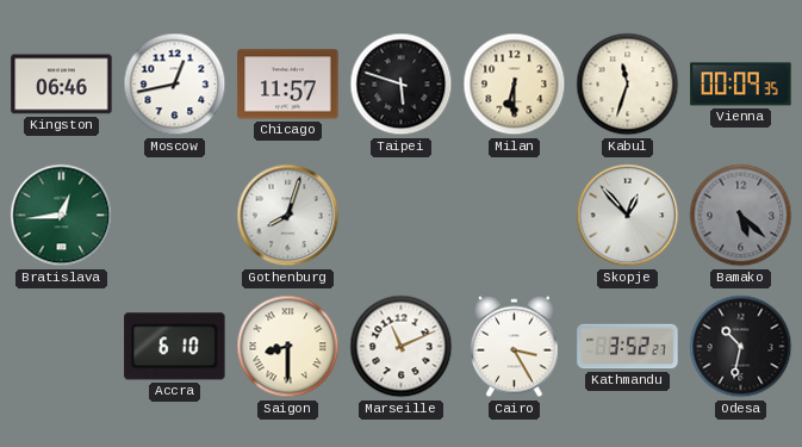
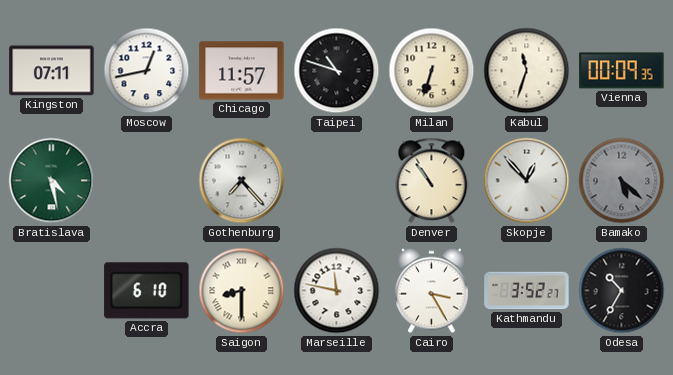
Kingston: 06:46 -> 07:11 (52, 71)
Taipei: 5:48 -> 10:48 (337, 71)
Milan: 6:30 -> 6:33 (432, 71)
Bratislava: 12:44 -> 4:28 (52, 181)
Gothenburg: 8:03 -> 7:23 (242, 181)
Denver: none -> 10:54 (432, 181)
Marseille: 11:11 -> 11:47 (337, 291)
Odesa: 10:32 -> 10:35 (622, 291)
